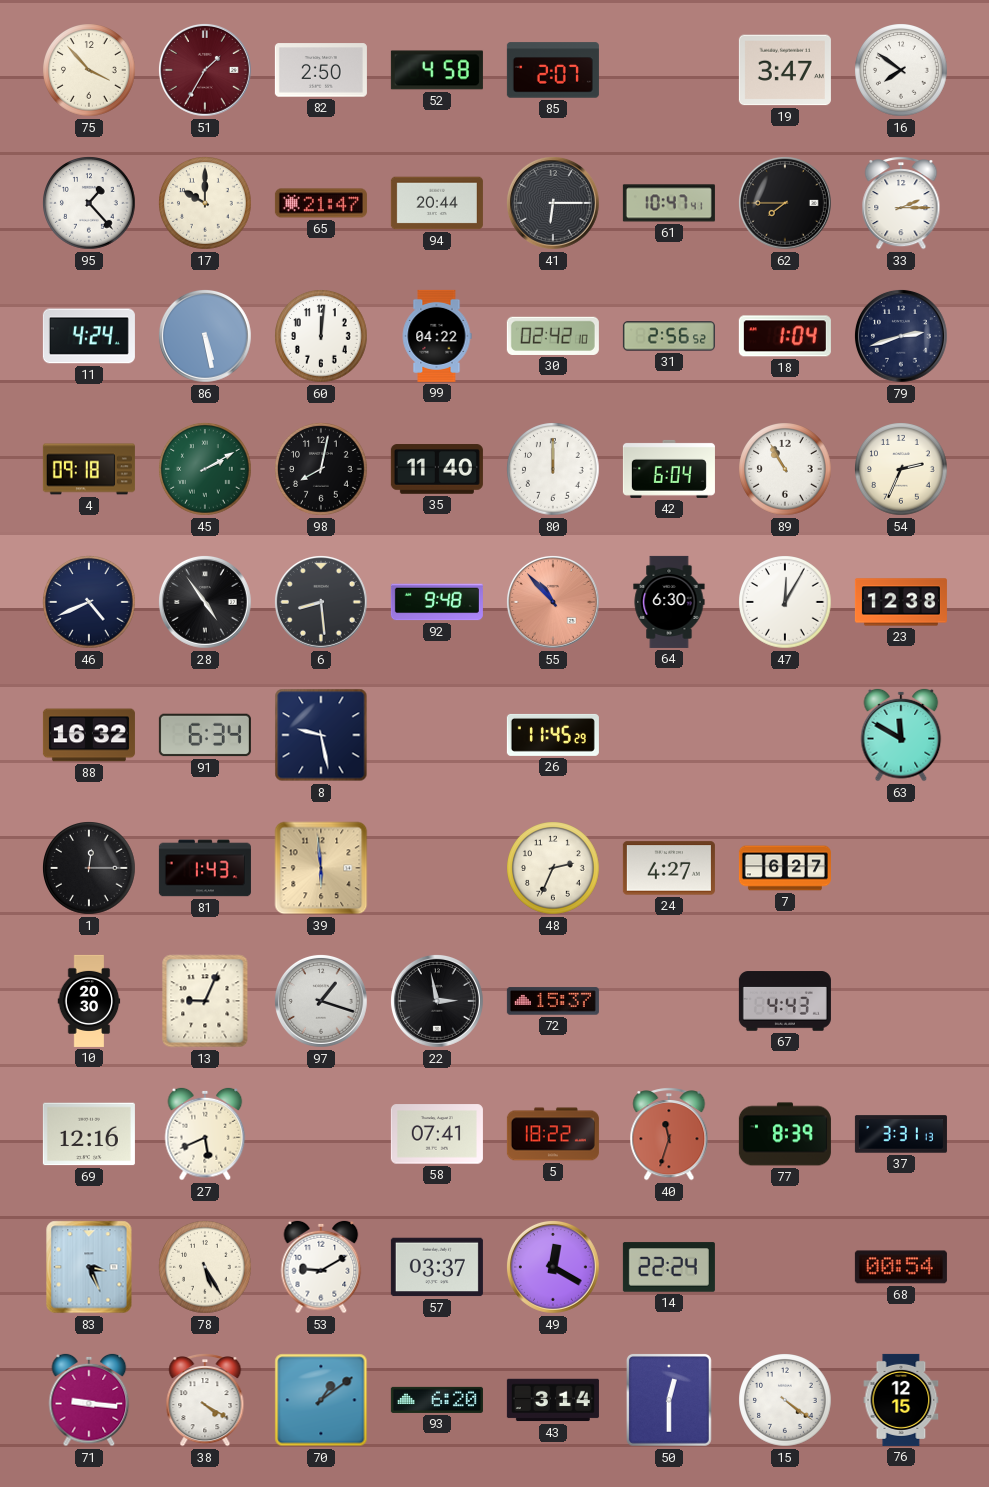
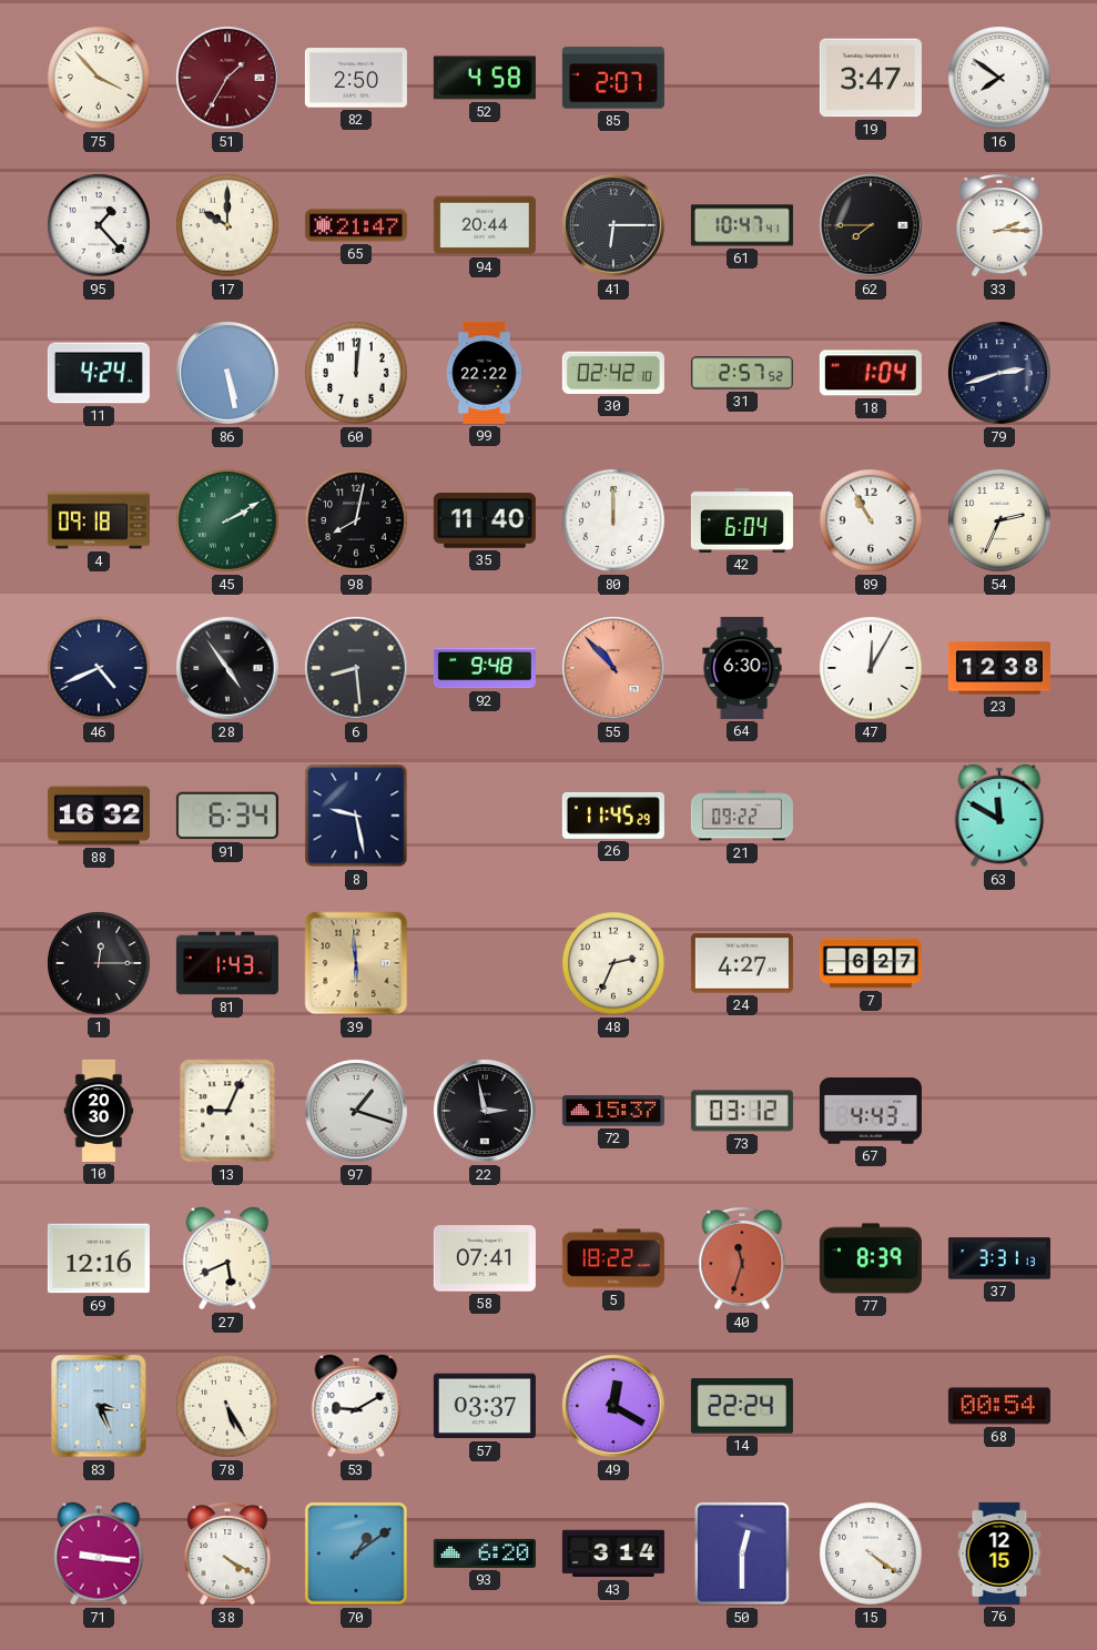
99: 04:22 -> 22:22 (485, 373)
31: 2:56 -> 2:57 (742, 373)
21: none -> 09:22 (742, 816)
73: none -> 03:12 (742, 1111)
